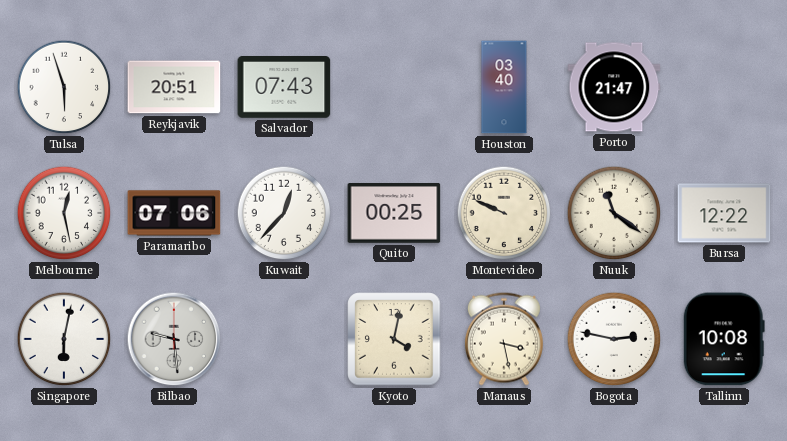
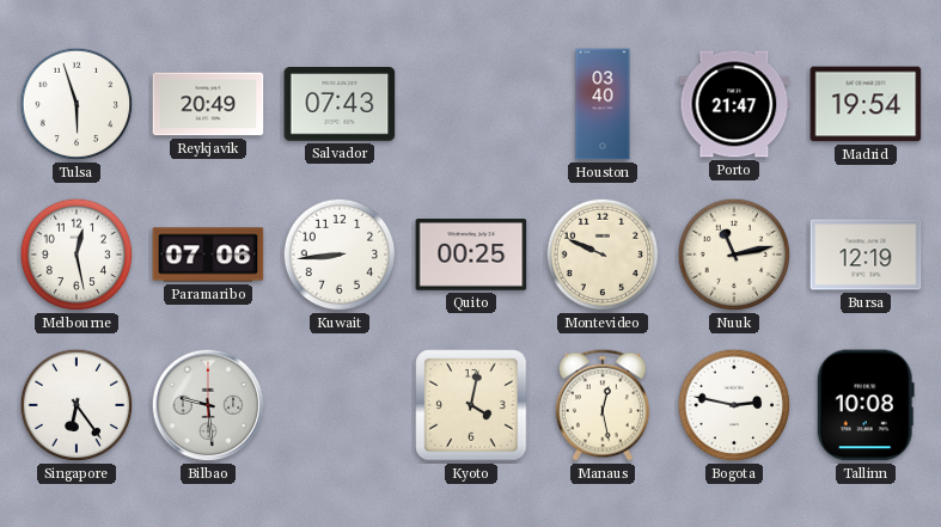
Reykjavik: 20:51 -> 20:49 (208, 104)
Madrid: none -> 19:54 (866, 104)
Kuwait: 12:37 -> 8:44 (340, 255)
Nuuk: 11:21 -> 11:13 (734, 255)
Bursa: 12:22 -> 12:19 (866, 255)
Singapore: 6:02 -> 6:24 (77, 405)
Manaus: 3:28 -> 12:28 (603, 405)
